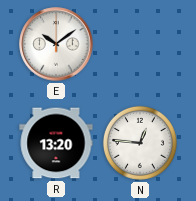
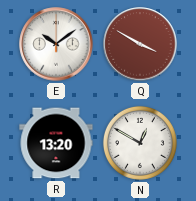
Q: none -> 3:50 (140, 44)
N: 12:46 -> 12:50 (140, 143)
